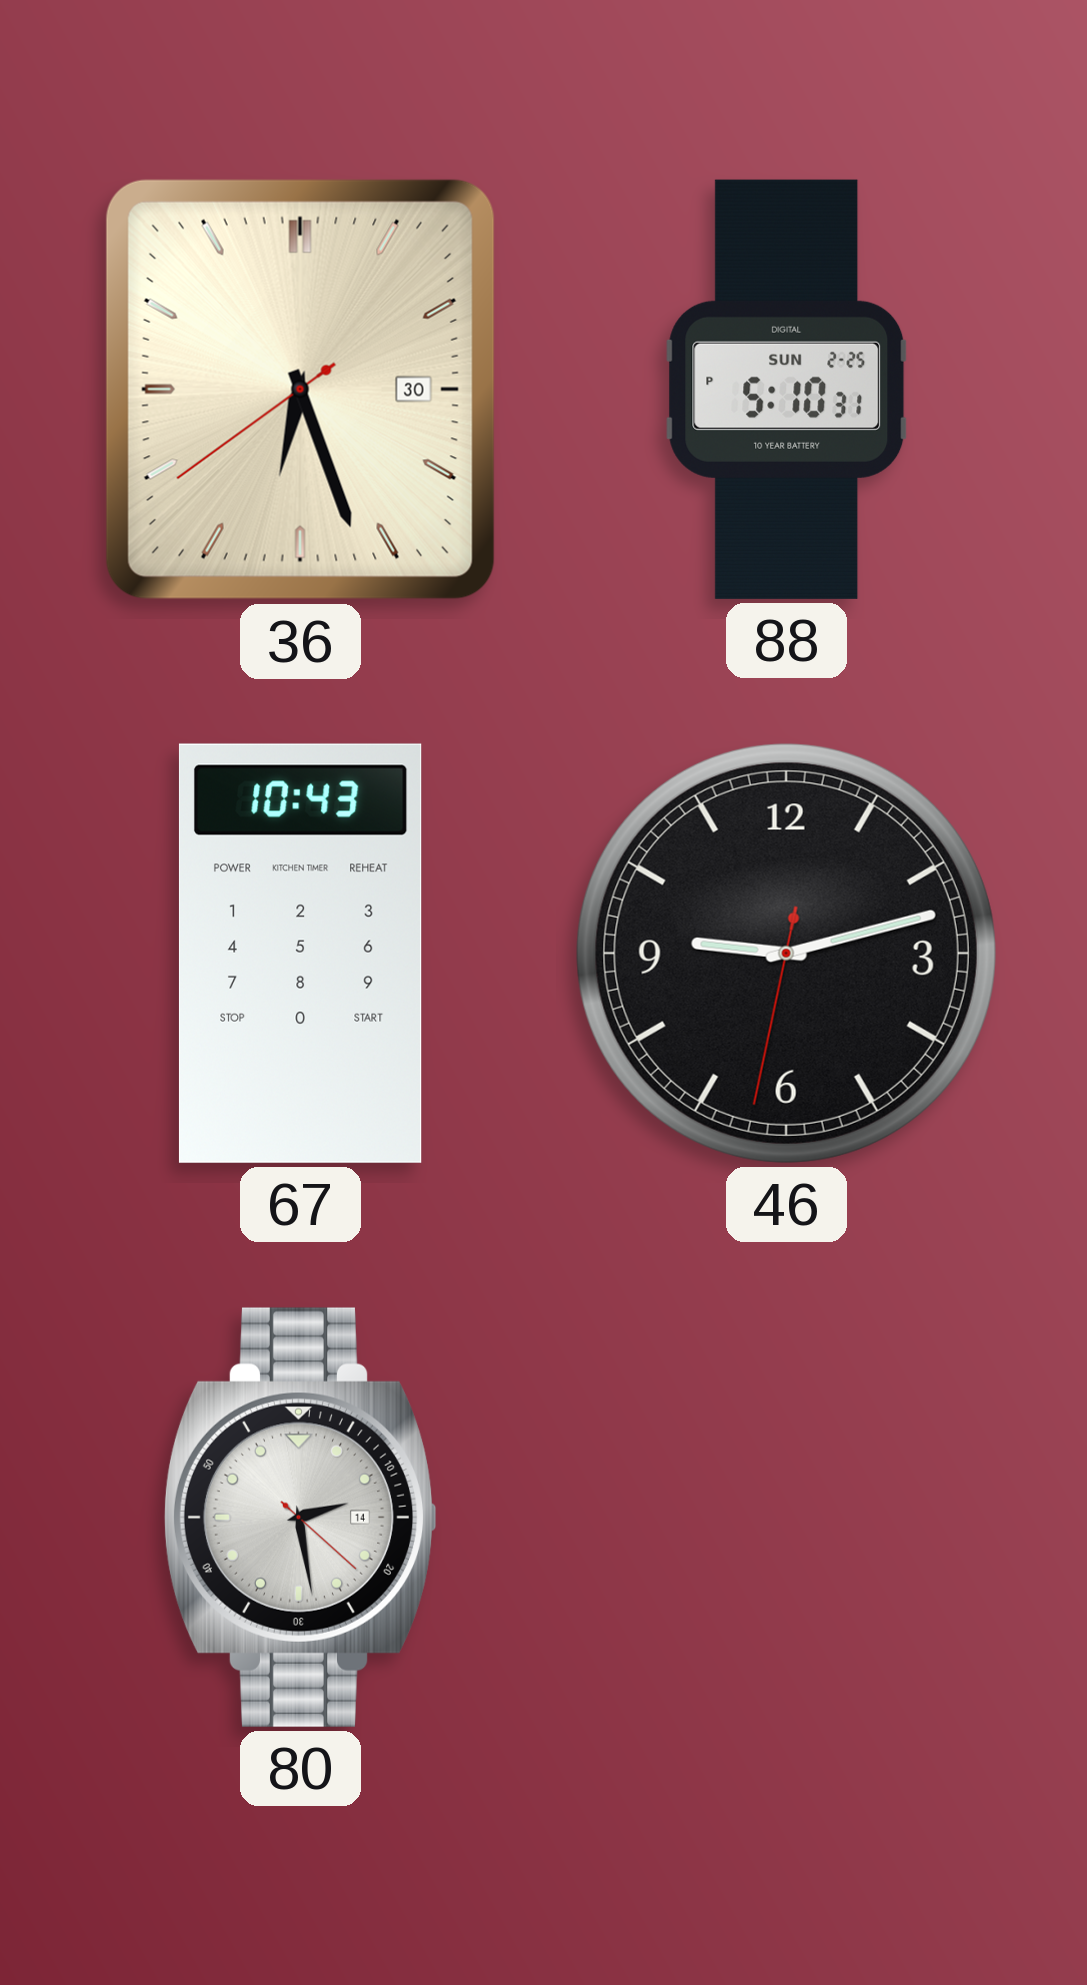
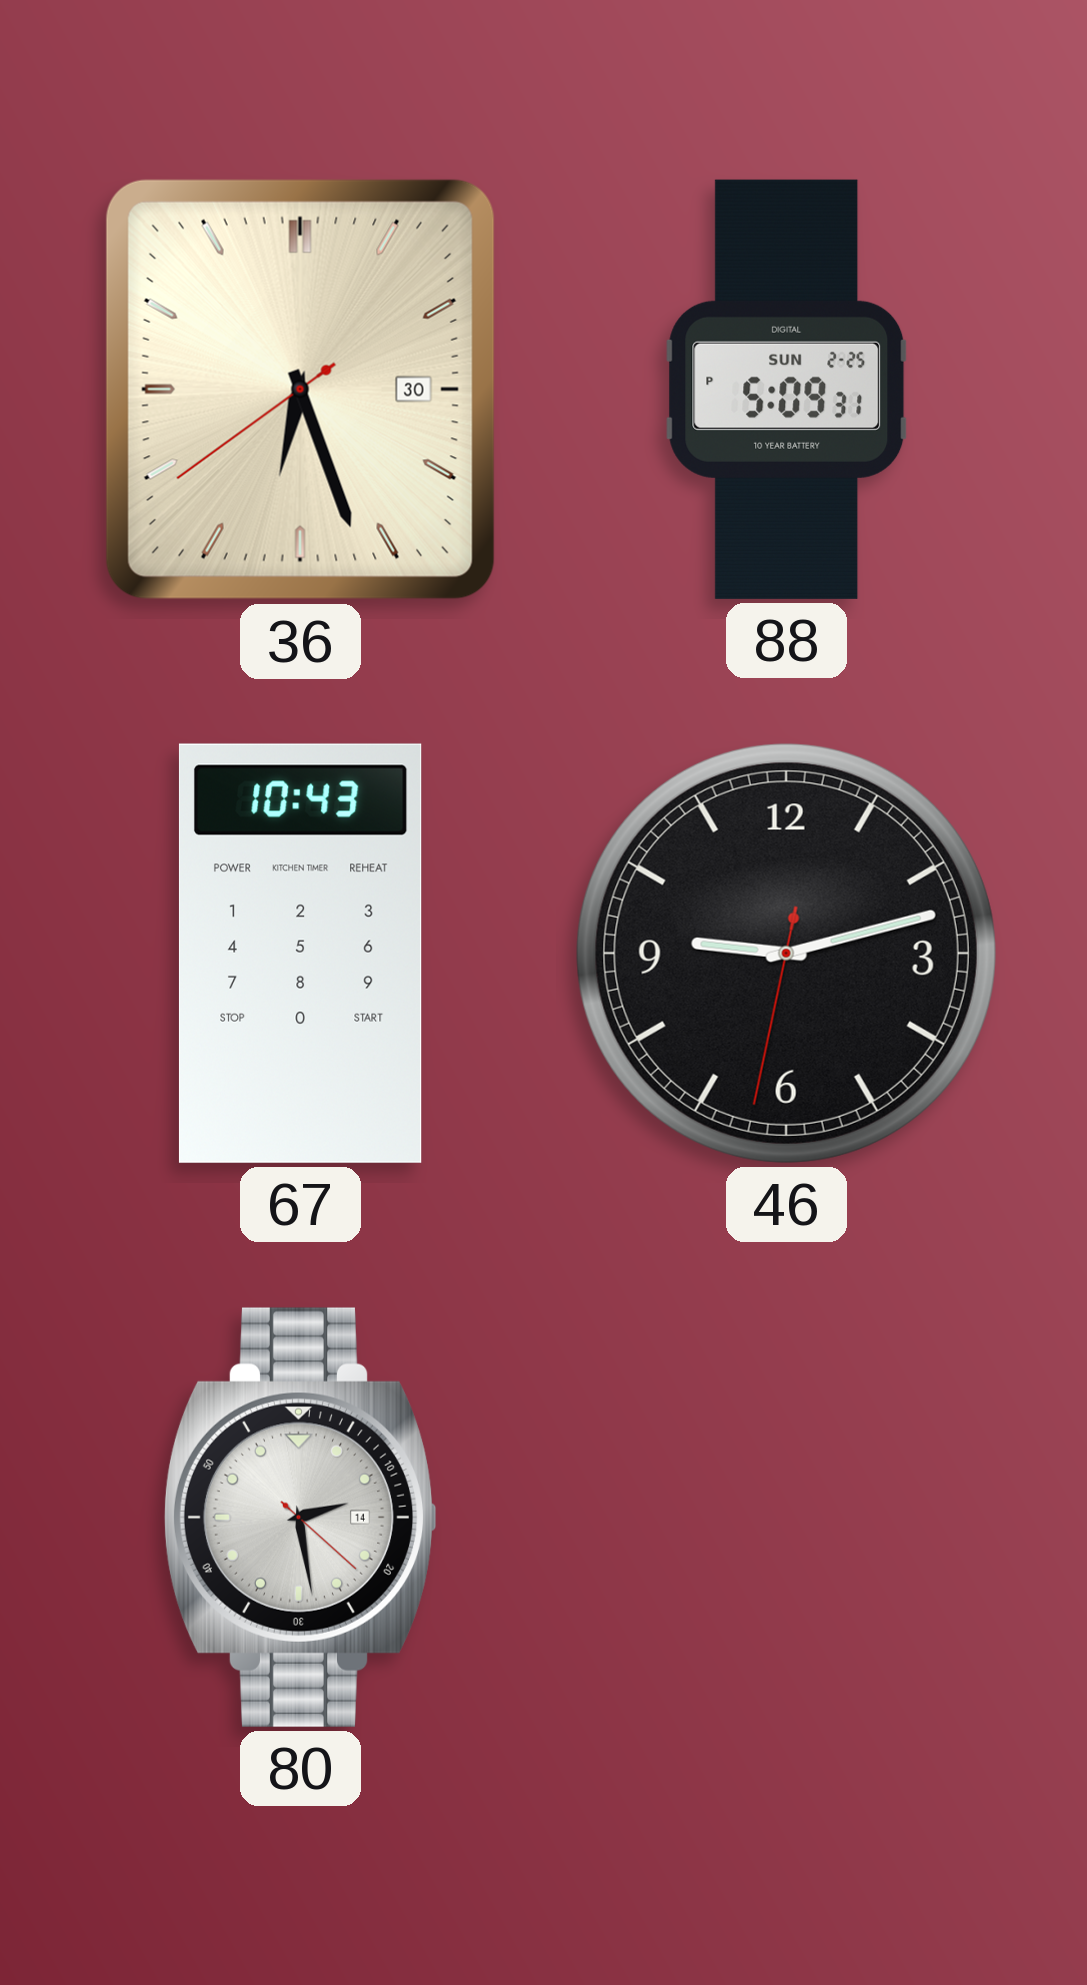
88: 5:10 -> 5:09 (787, 389)
